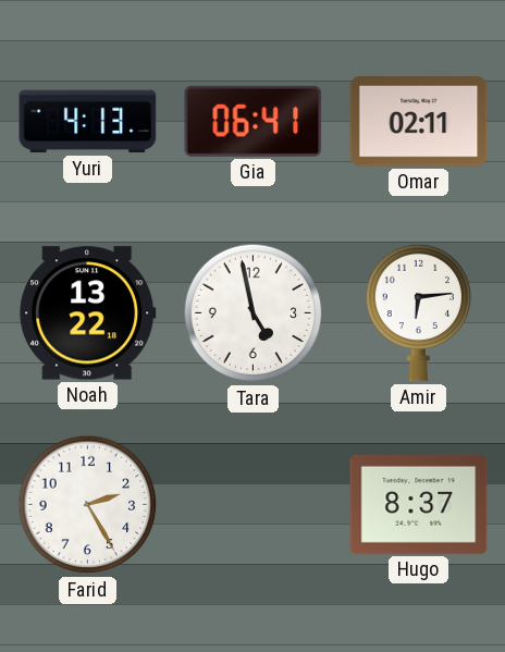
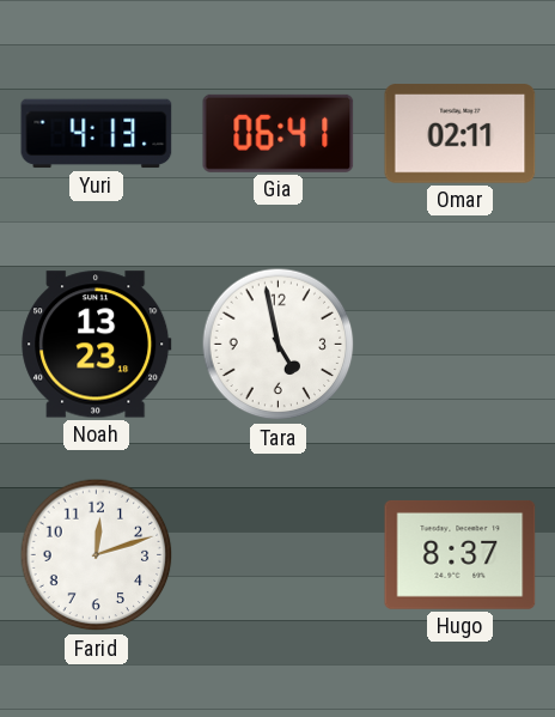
Noah: 13:22 -> 13:23 (97, 345)
Amir: 6:14 -> none (419, 312)
Farid: 2:25 -> 12:12 (97, 555)
